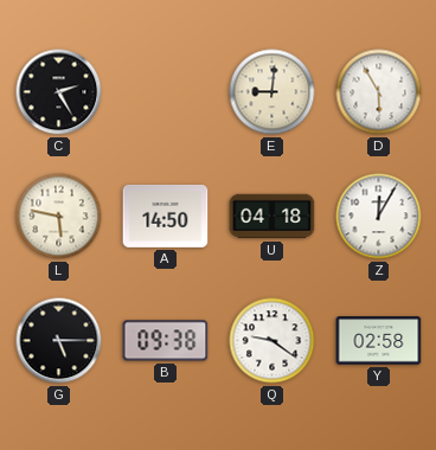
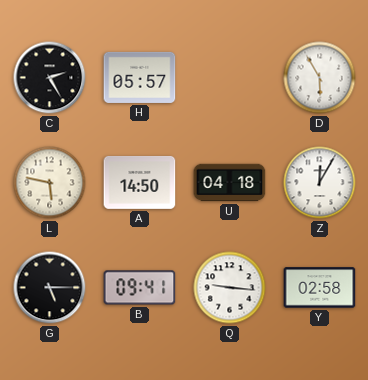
H: none -> 05:57 (140, 77)
E: 9:01 -> none (272, 92)
B: 09:38 -> 09:41 (140, 288)
Q: 9:21 -> 9:16 (230, 288)
